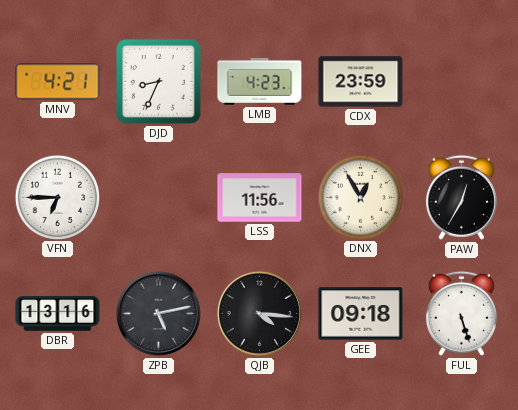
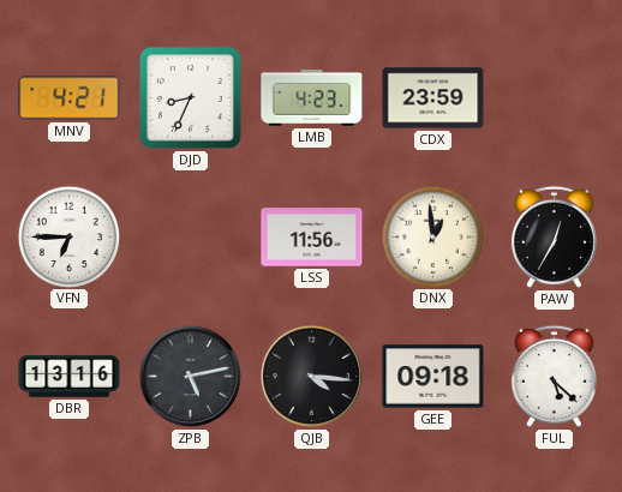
DNX: 12:55 -> 12:59 (432, 236)
FUL: 5:27 -> 5:22 (554, 376)
